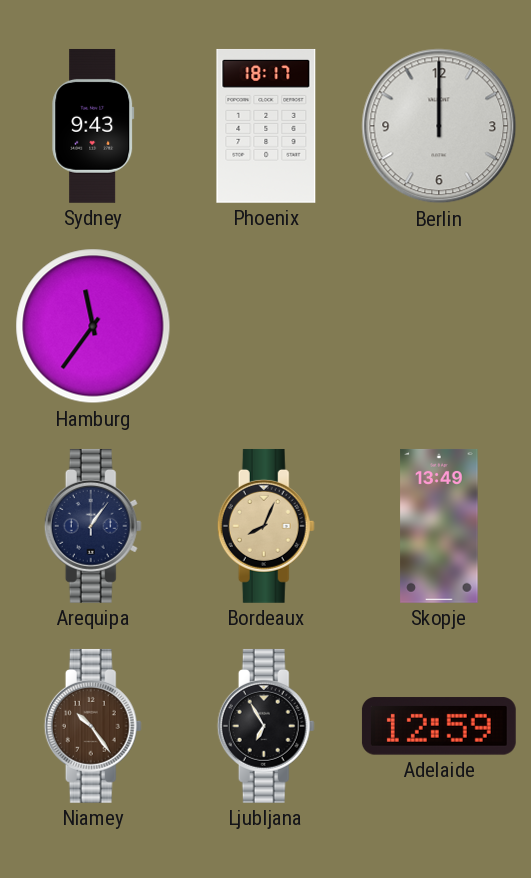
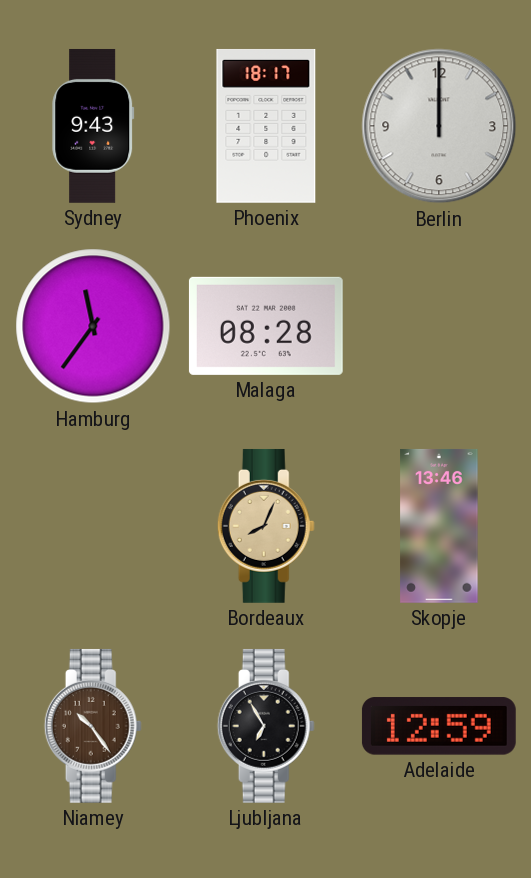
Malaga: none -> 08:28 (266, 326)
Arequipa: 1:06 -> none (93, 526)
Skopje: 13:49 -> 13:46 (439, 526)
